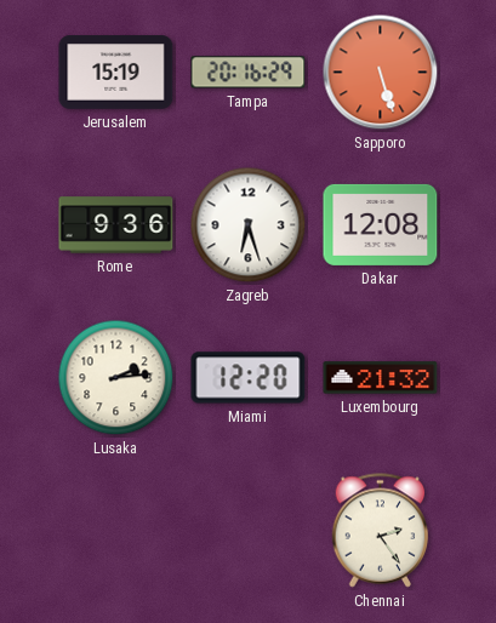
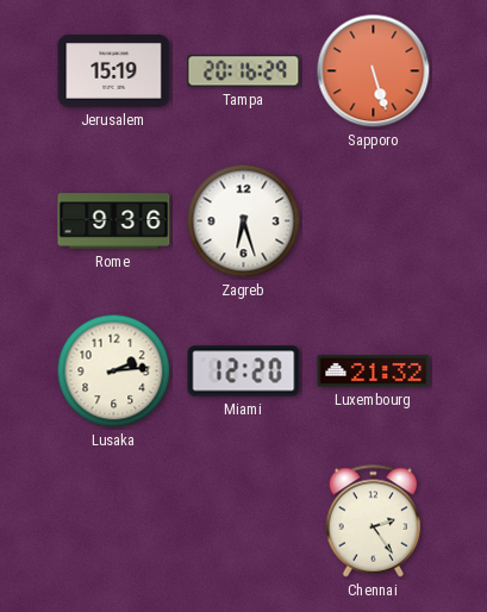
Dakar: 12:08 -> none (381, 224)
